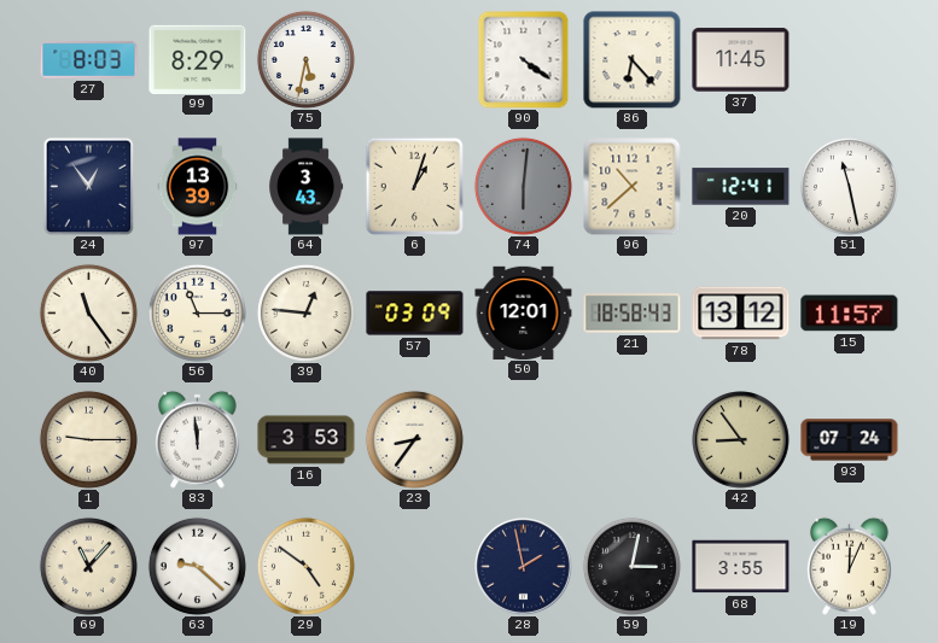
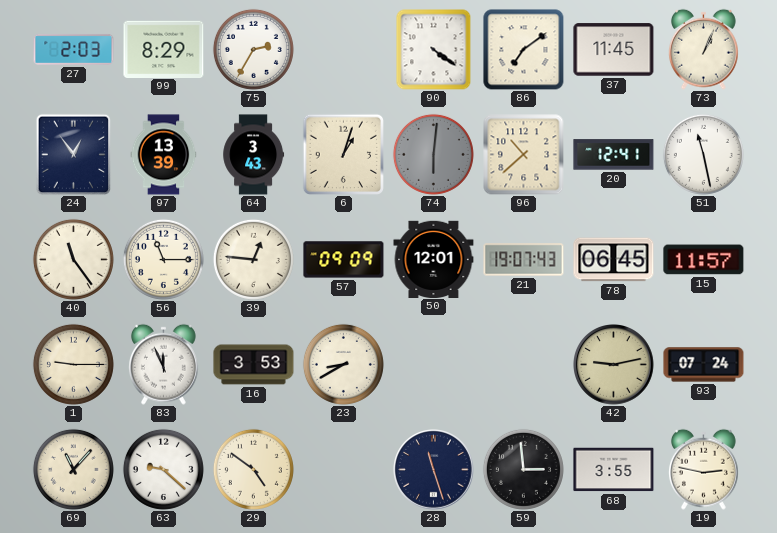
27: 8:03 -> 2:03 (74, 49)
75: 5:32 -> 2:35 (253, 49)
86: 6:23 -> 7:09 (524, 50)
73: none -> 1:04 (703, 49)
57: 03:09 -> 09:09 (344, 260)
21: 18:58 -> 19:07 (524, 260)
78: 13:12 -> 06:45 (614, 260)
83: 11:59 -> 11:56 (163, 364)
23: 8:36 -> 8:40 (343, 364)
42: 8:54 -> 9:13 (614, 365)
28: 1:58 -> 11:27 (434, 470)
59: 3:02 -> 2:59 (523, 469)
19: 12:04 -> 2:47 (703, 469)
